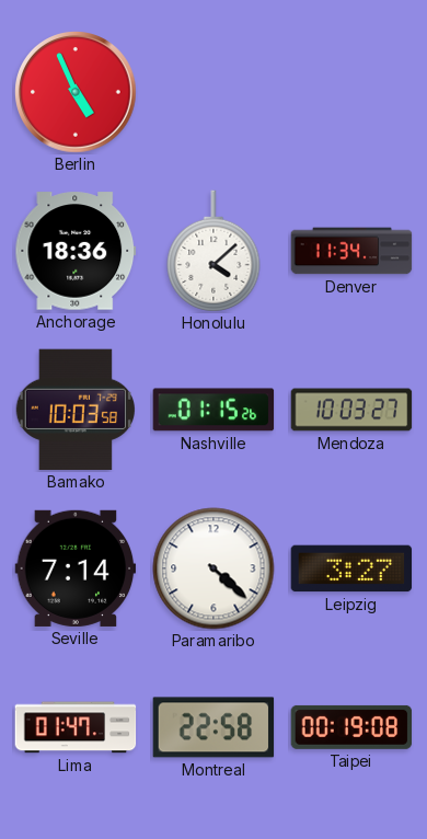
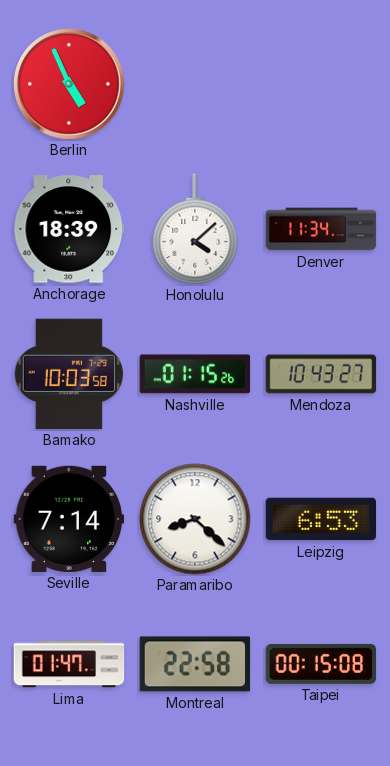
Anchorage: 18:36 -> 18:39 (69, 229)
Mendoza: 10:03 -> 10:43 (321, 374)
Paramaribo: 4:22 -> 8:22 (195, 519)
Leipzig: 3:27 -> 6:53 (321, 519)
Taipei: 00:19 -> 00:15 (321, 664)
